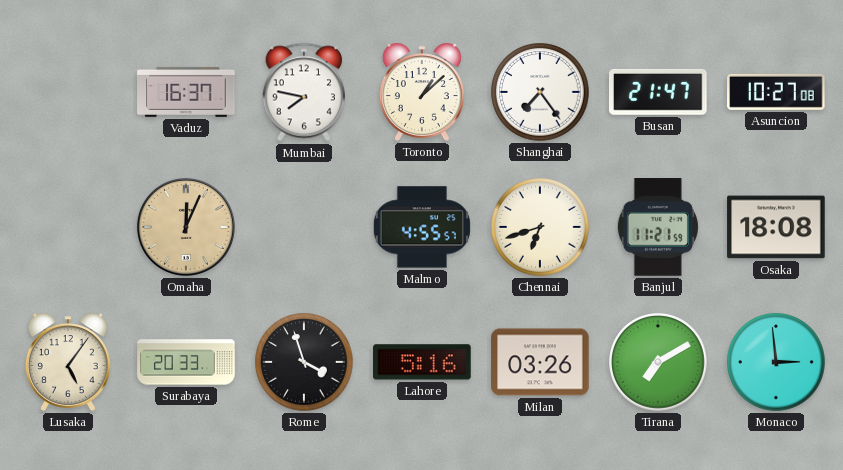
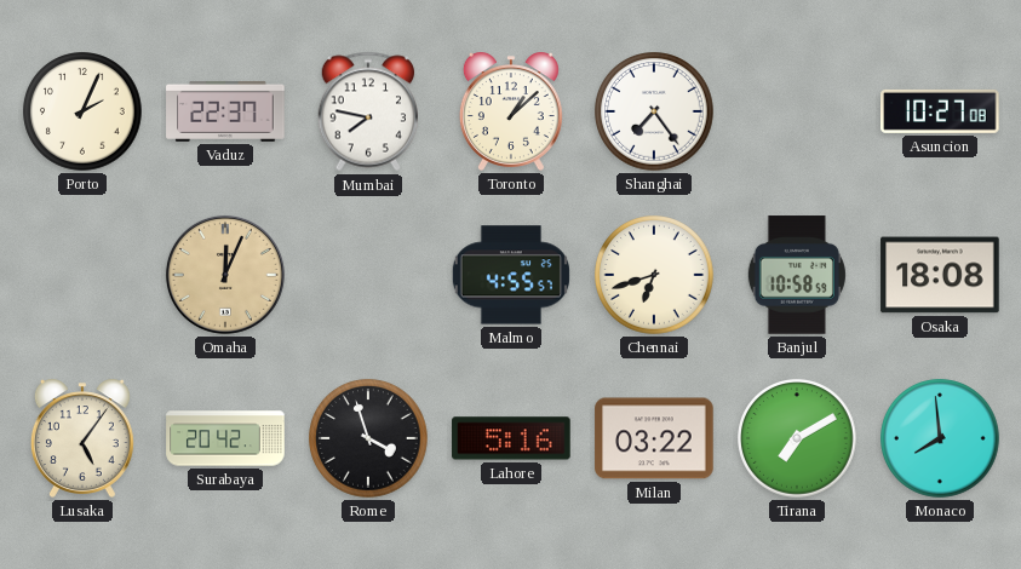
Porto: none -> 2:04 (82, 111)
Vaduz: 16:37 -> 22:37 (225, 111)
Busan: 21:47 -> none (658, 92)
Banjul: 11:21 -> 10:58 (797, 275)
Surabaya: 20:33 -> 20:42 (225, 438)
Milan: 03:26 -> 03:22 (654, 438)
Monaco: 2:59 -> 7:59 (940, 438)
